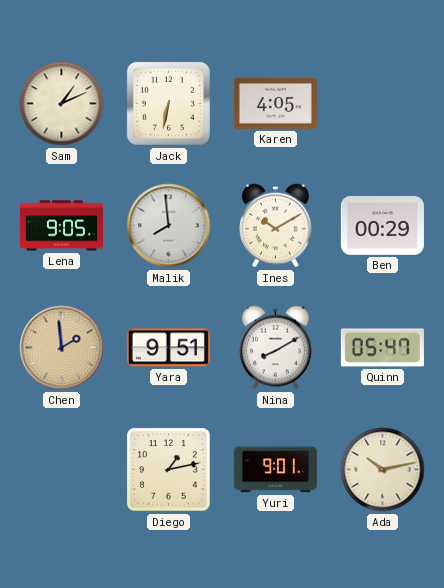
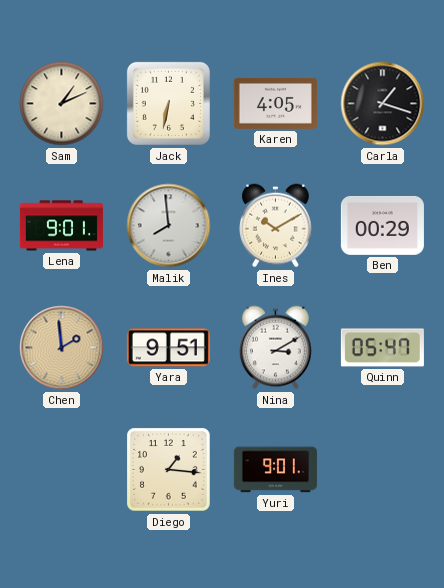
Carla: none -> 1:18 (383, 104)
Lena: 9:05 -> 9:01 (61, 226)
Nina: 8:10 -> 3:10 (275, 348)
Diego: 1:13 -> 1:16 (169, 470)
Ada: 10:13 -> none (383, 470)
